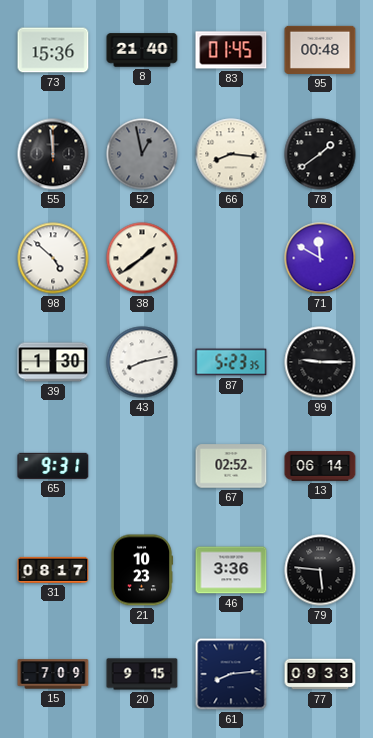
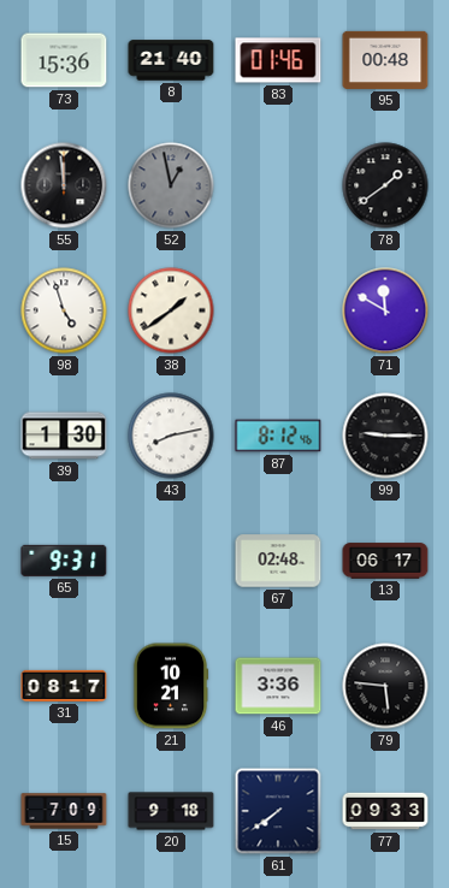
83: 01:45 -> 01:46 (278, 60)
66: 8:16 -> none (231, 154)
98: 4:52 -> 4:57 (64, 310)
87: 5:23 -> 8:12 (278, 436)
67: 02:52 -> 02:48 (278, 561)
13: 06:14 -> 06:17 (385, 561)
21: 10:23 -> 10:21 (171, 686)
20: 9:15 -> 9:18 (171, 811)
61: 8:14 -> 7:39 (278, 811)
